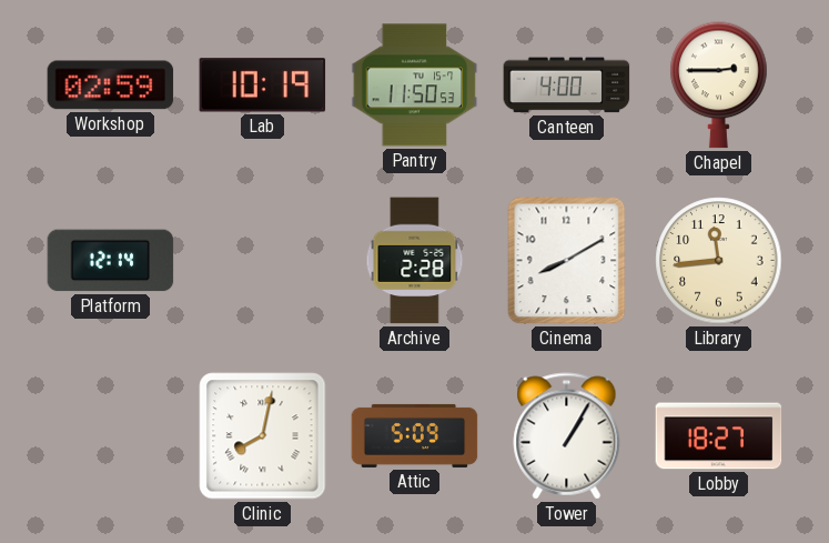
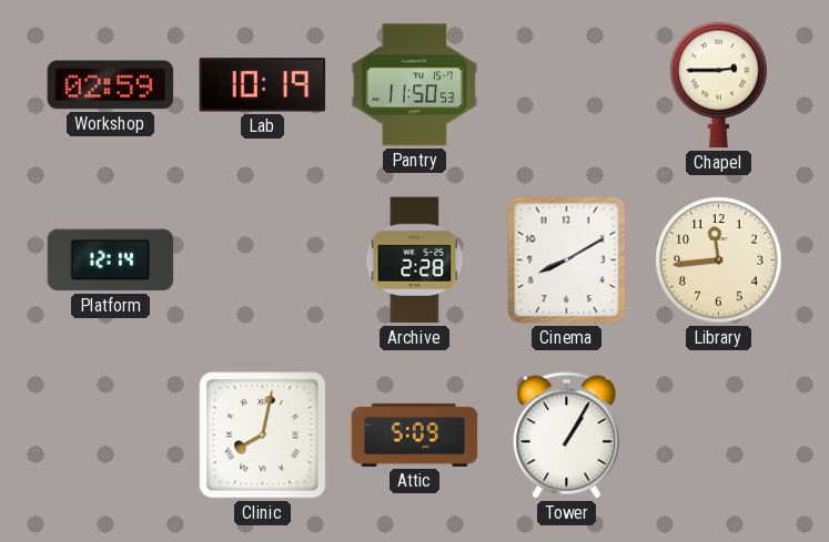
Canteen: 4:00 -> none (567, 86)
Lobby: 18:27 -> none (719, 436)
